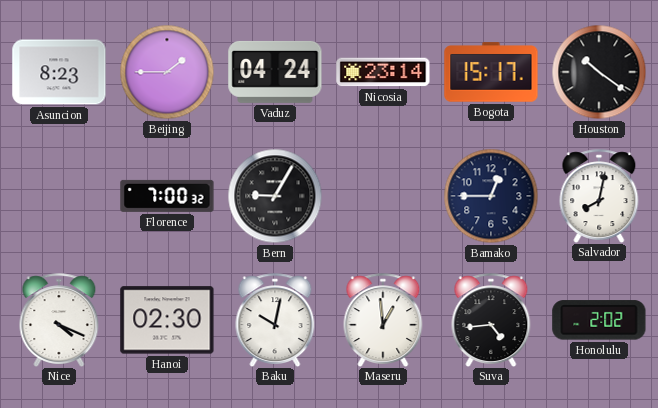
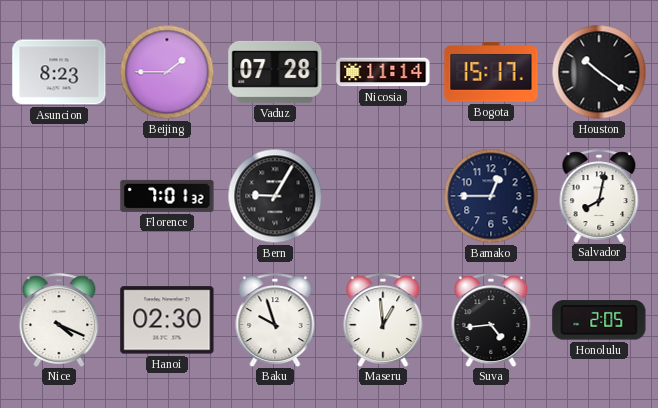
Vaduz: 04:24 -> 07:28 (275, 72)
Nicosia: 23:14 -> 11:14 (383, 72)
Florence: 7:00 -> 7:01 (167, 196)
Baku: 10:02 -> 9:57 (275, 320)
Honolulu: 2:02 -> 2:05 (599, 320)
